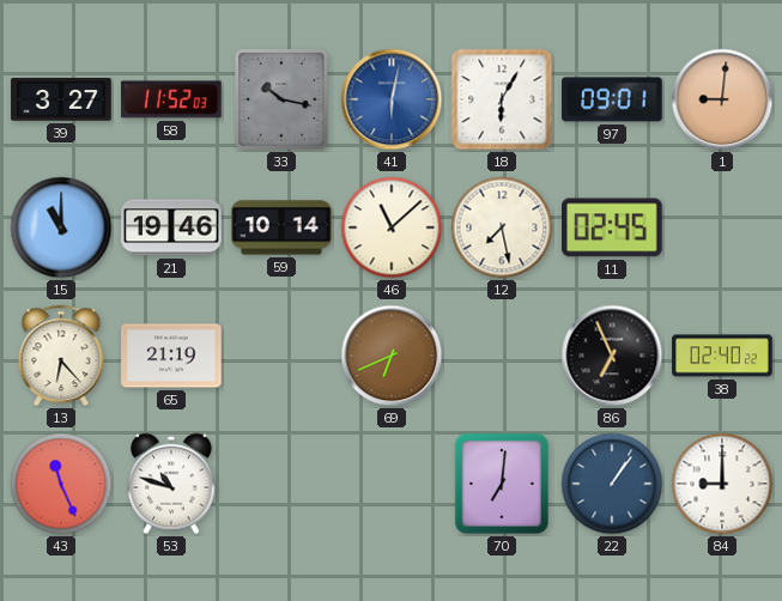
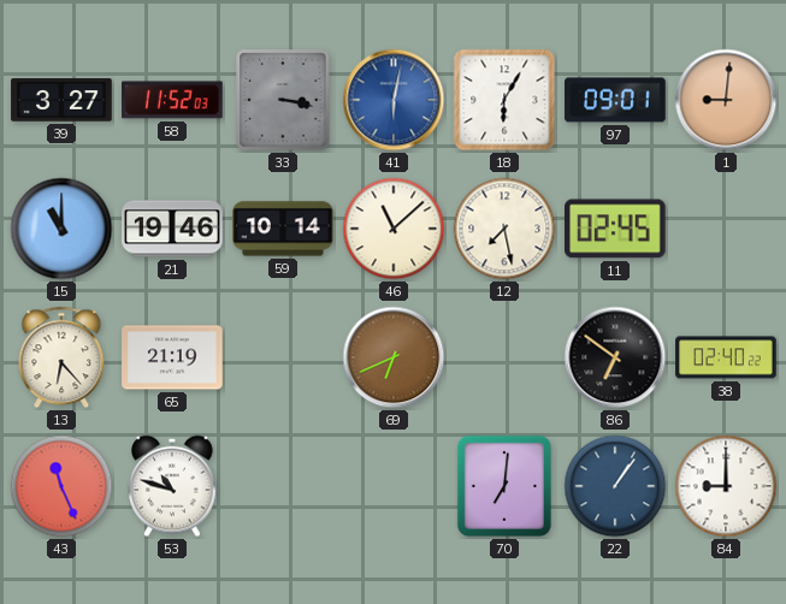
33: 10:17 -> 3:17 (283, 100)
86: 6:56 -> 6:51 (615, 357)
